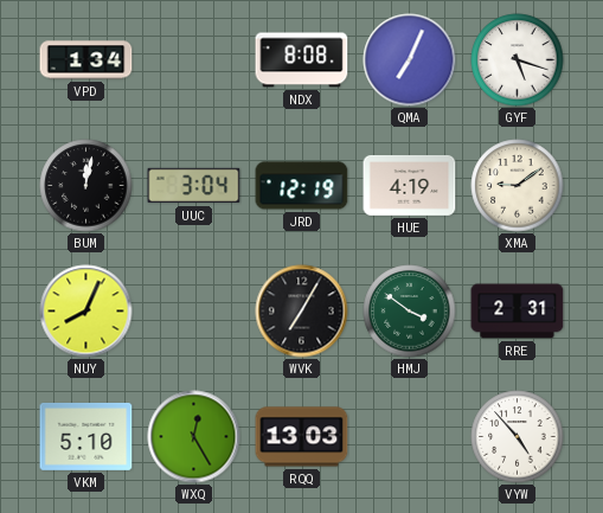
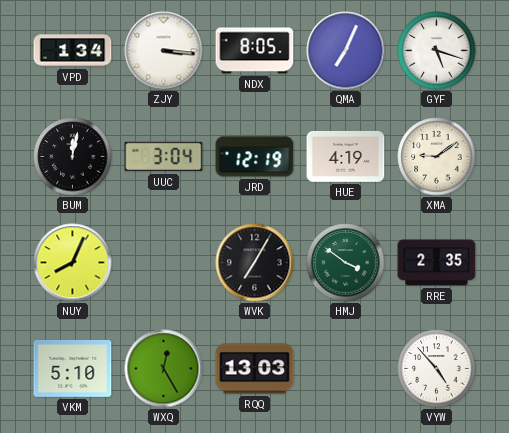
ZJY: none -> 3:16 (164, 51)
NDX: 8:08 -> 8:05 (255, 51)
RRE: 2:31 -> 2:35 (437, 263)
